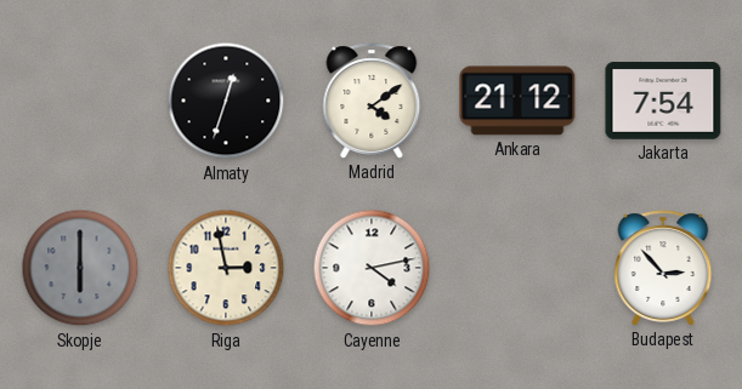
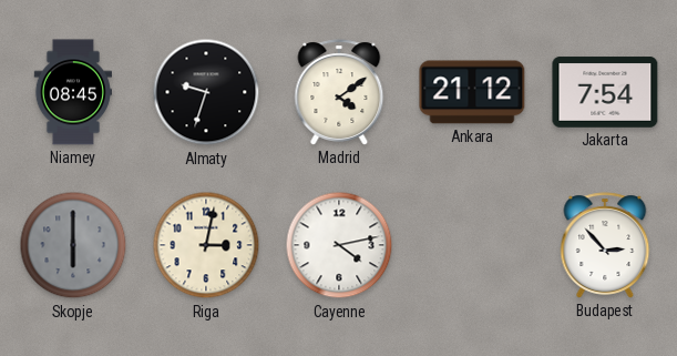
Niamey: none -> 08:45 (72, 92)
Almaty: 12:33 -> 9:33 (206, 92)
Riga: 2:58 -> 3:02 (206, 245)
